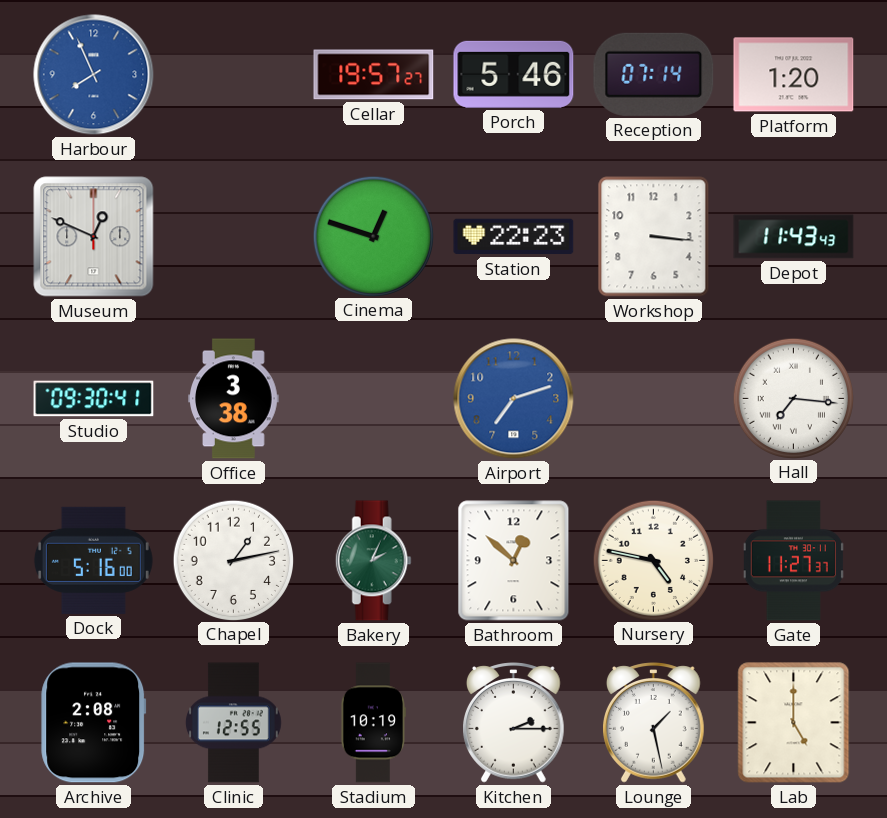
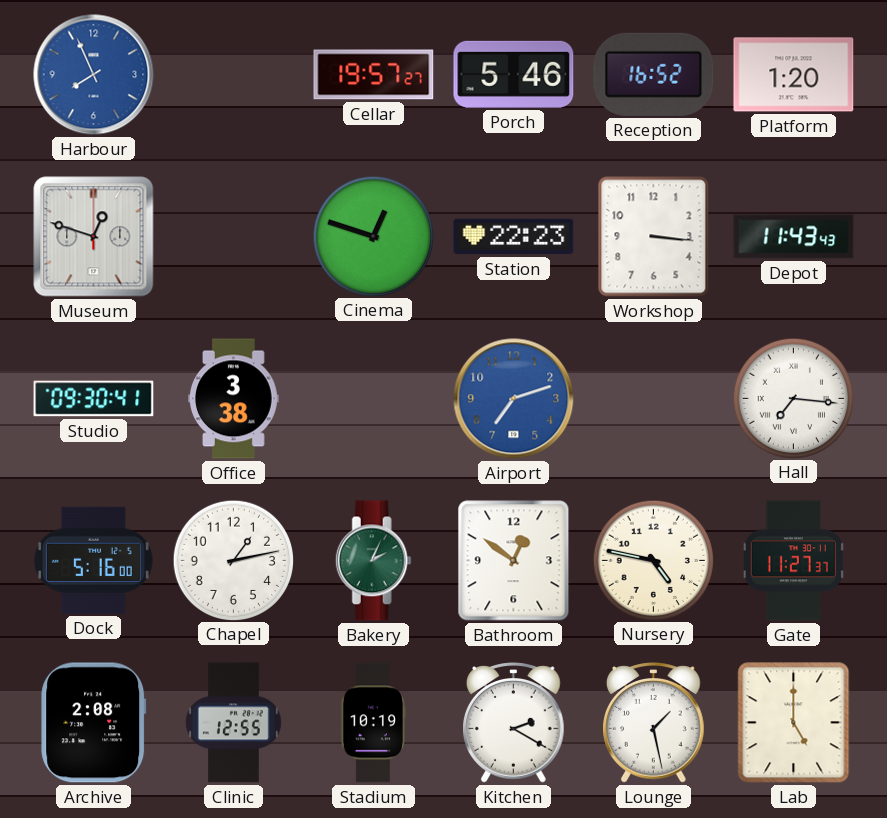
Reception: 07:14 -> 16:52 (654, 74)
Museum: 12:49 -> 12:48 (94, 237)
Bathroom: 12:52 -> 12:51 (514, 561)
Kitchen: 2:15 -> 2:20 (514, 723)
